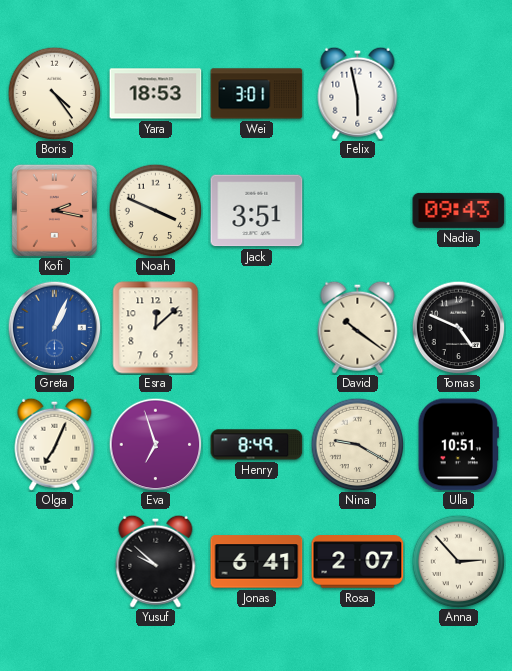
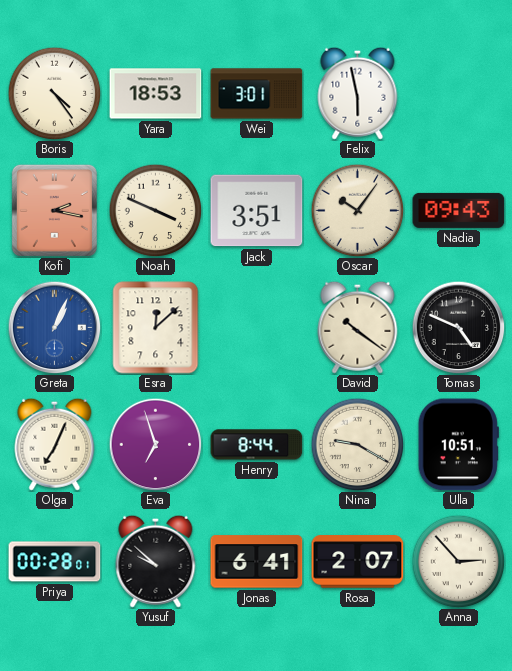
Oscar: none -> 10:06 (357, 210)
Henry: 8:49 -> 8:44 (257, 445)
Priya: none -> 00:28 (55, 562)
